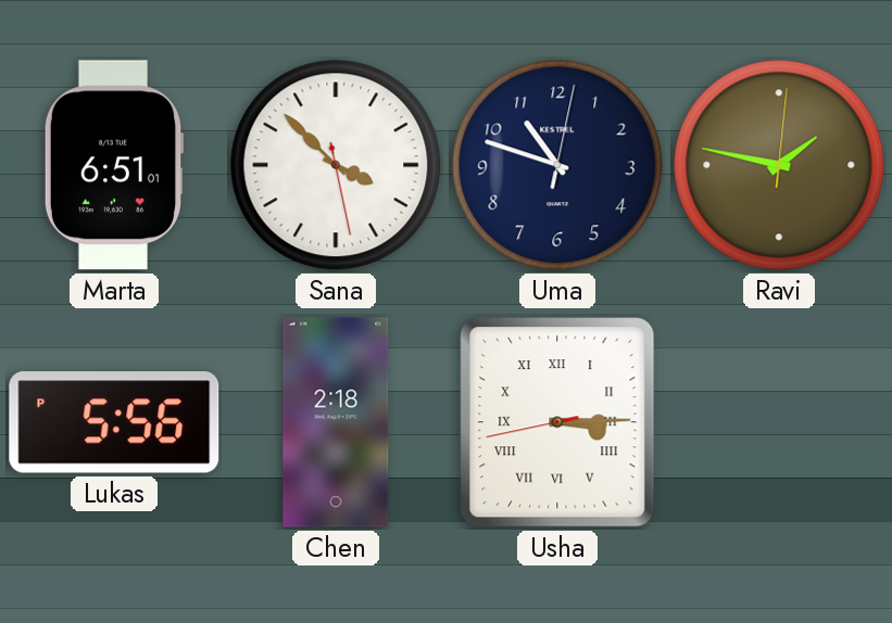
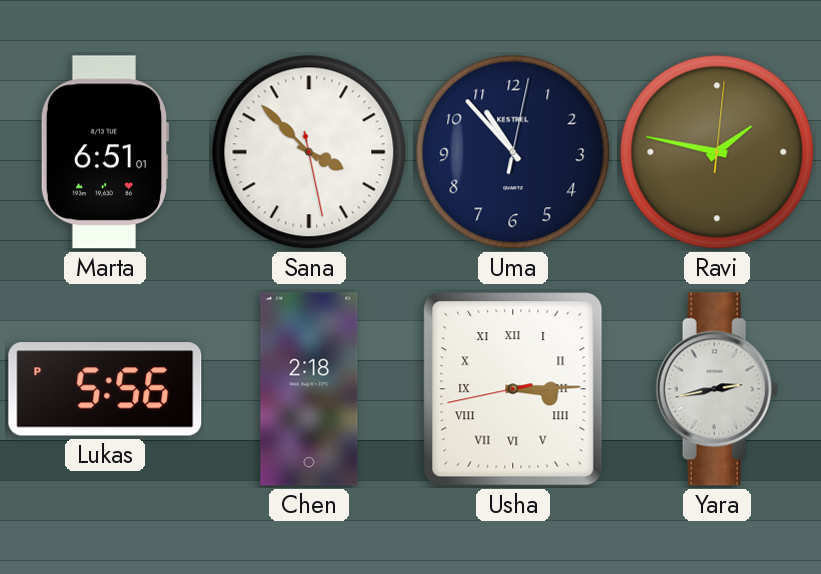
Uma: 10:48 -> 10:53 (513, 152)
Yara: none -> 2:43 (717, 389)
